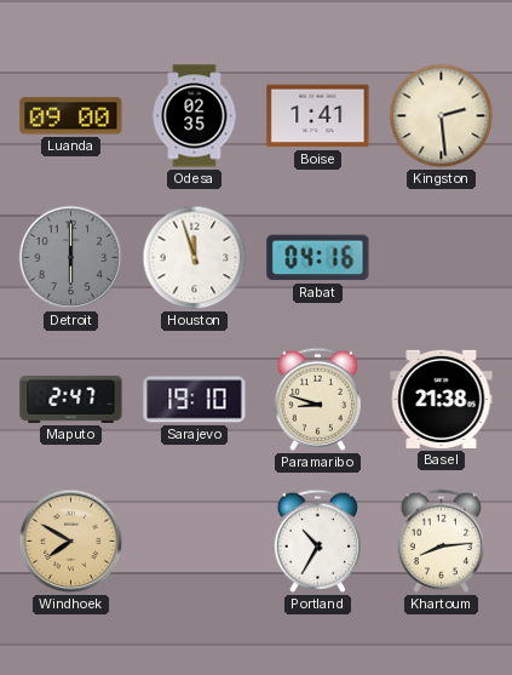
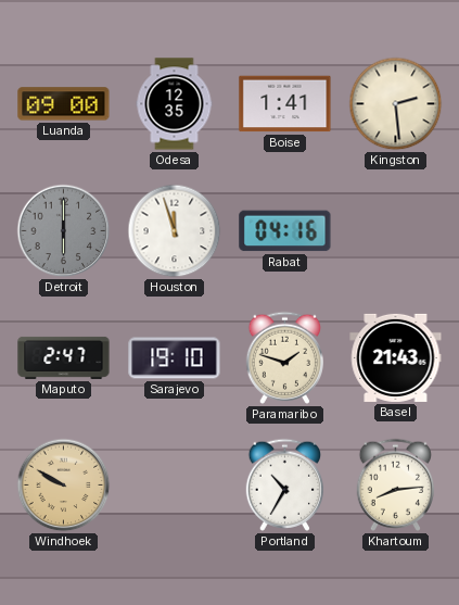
Odesa: 02:35 -> 12:35 (175, 104)
Paramaribo: 8:48 -> 1:48 (284, 357)
Basel: 21:38 -> 21:43 (396, 357)
Windhoek: 7:50 -> 9:50 (64, 486)
